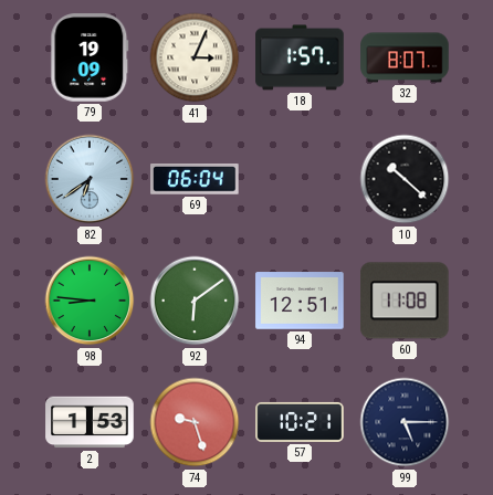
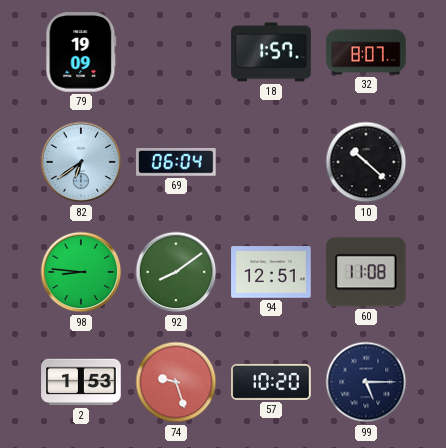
41: 3:04 -> none (195, 57)
92: 6:09 -> 8:09 (176, 272)
57: 10:21 -> 10:20 (271, 382)
